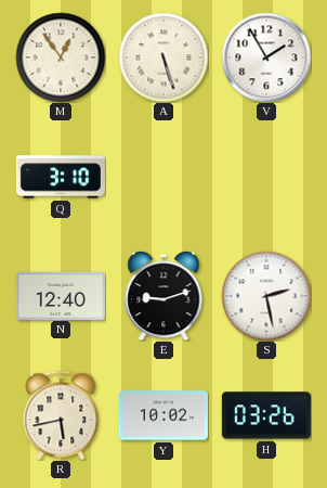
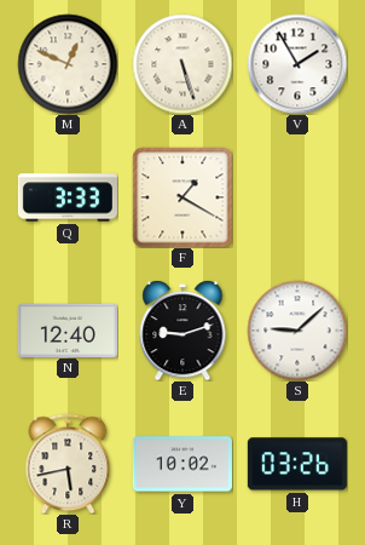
M: 12:54 -> 12:49 (68, 64)
Q: 3:10 -> 3:33 (68, 197)
F: none -> 1:20 (182, 197)
S: 2:28 -> 9:08 (297, 331)
